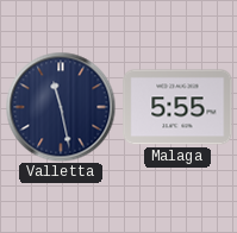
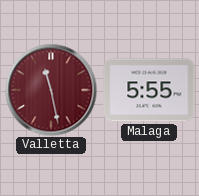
Valletta dial: navy -> burgundy (51, 90)
